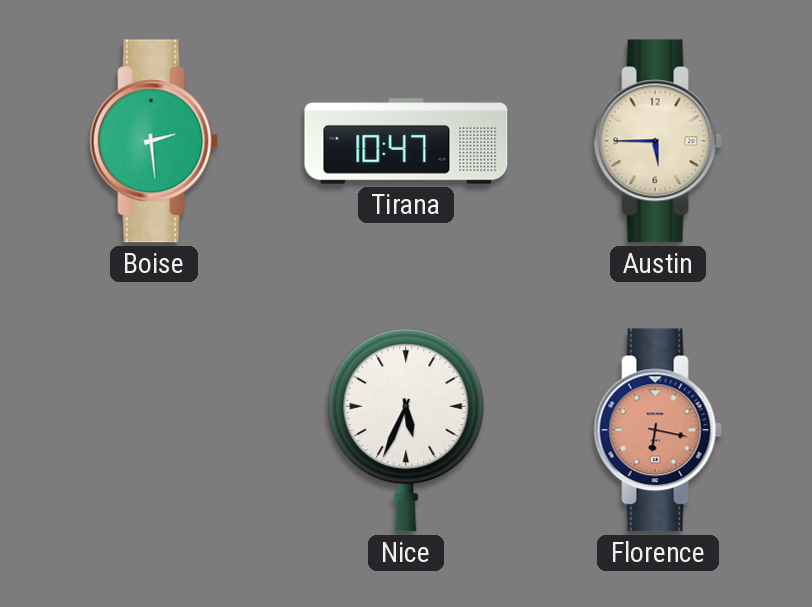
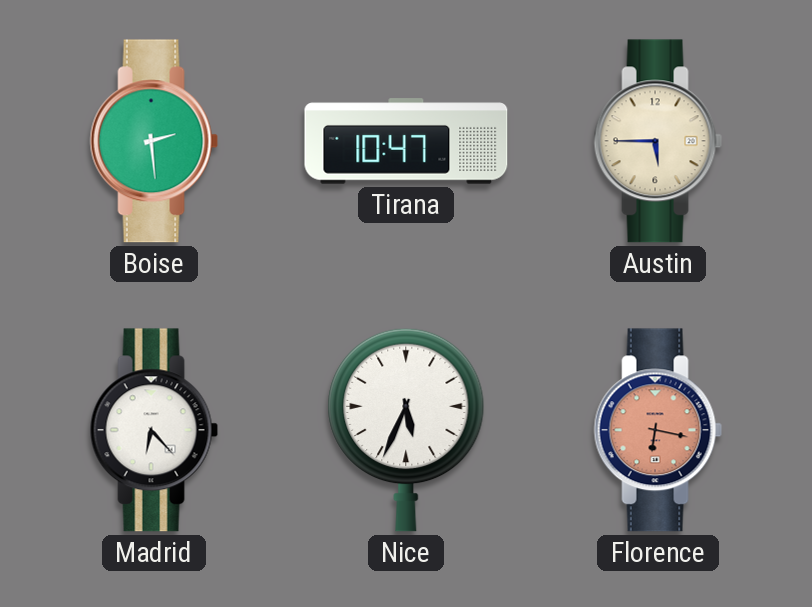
Madrid: none -> 6:23 (154, 430)
